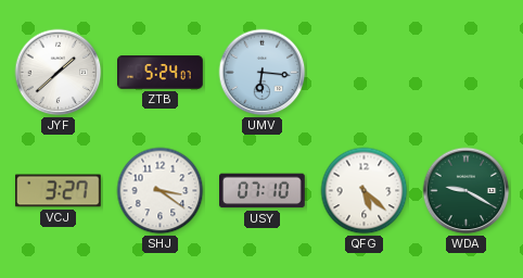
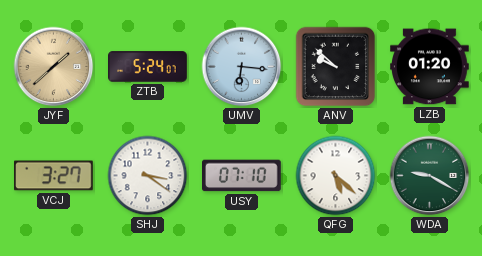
JYF dial: white -> champagne (54, 67)
ANV: none -> 9:52 (336, 67)
LZB: none -> 01:20 (430, 67)
